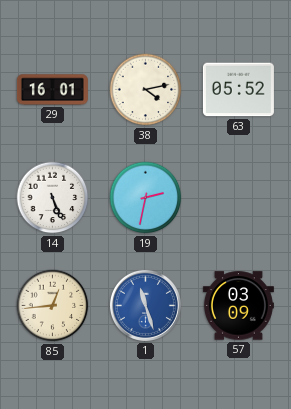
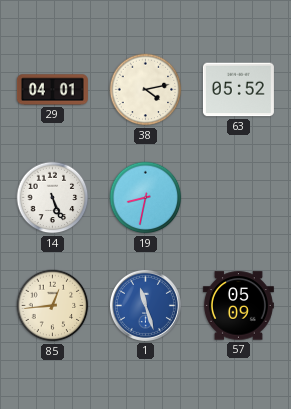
29: 16:01 -> 04:01 (52, 90)
19: 2:32 -> 8:32 (146, 198)
57: 03:09 -> 05:09 (238, 306)
